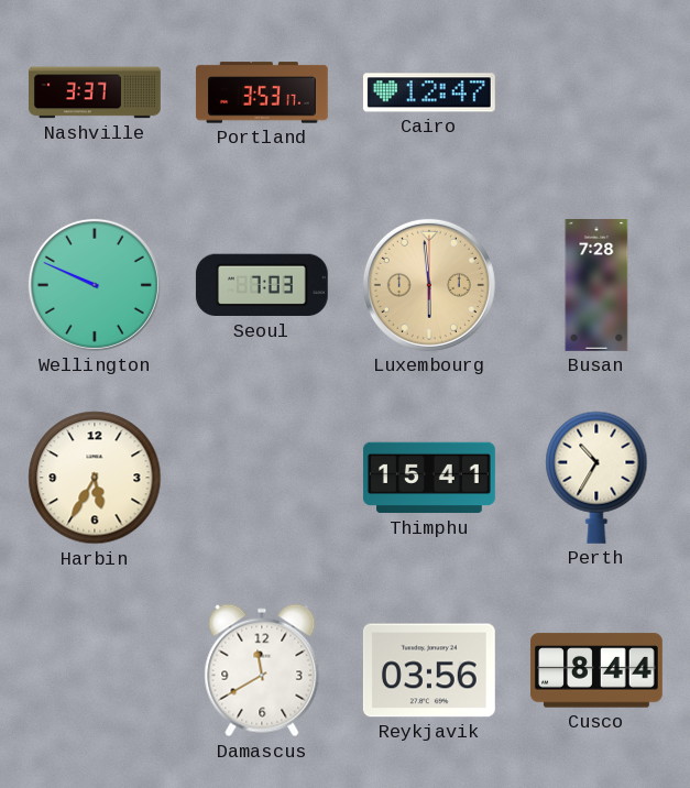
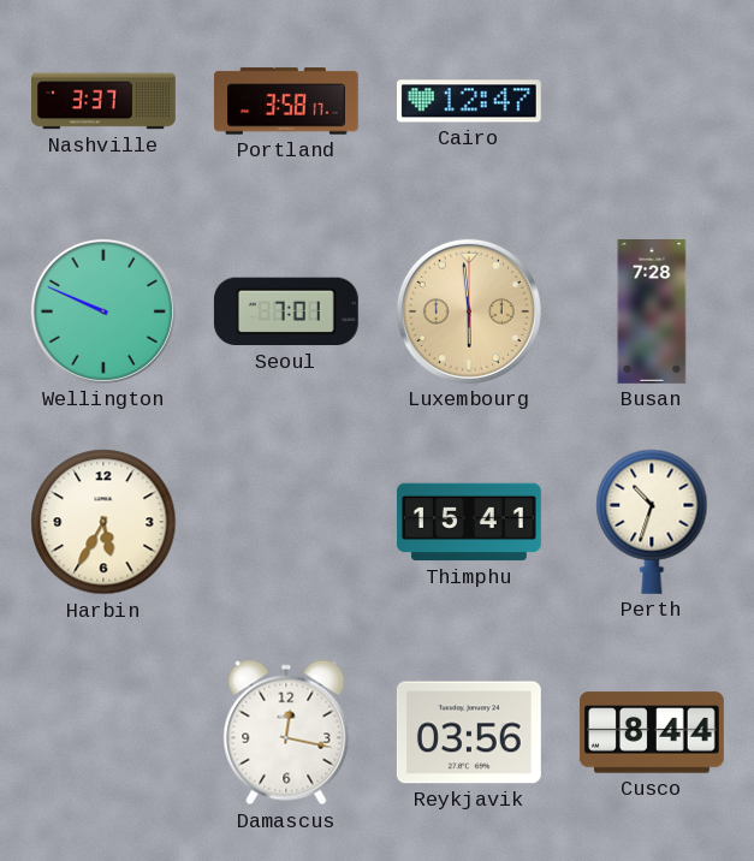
Portland: 3:53 -> 3:58 (286, 101)
Seoul: 7:03 -> 7:01 (286, 311)
Perth: 10:35 -> 10:33 (652, 522)
Damascus: 11:40 -> 12:17 (286, 732)
